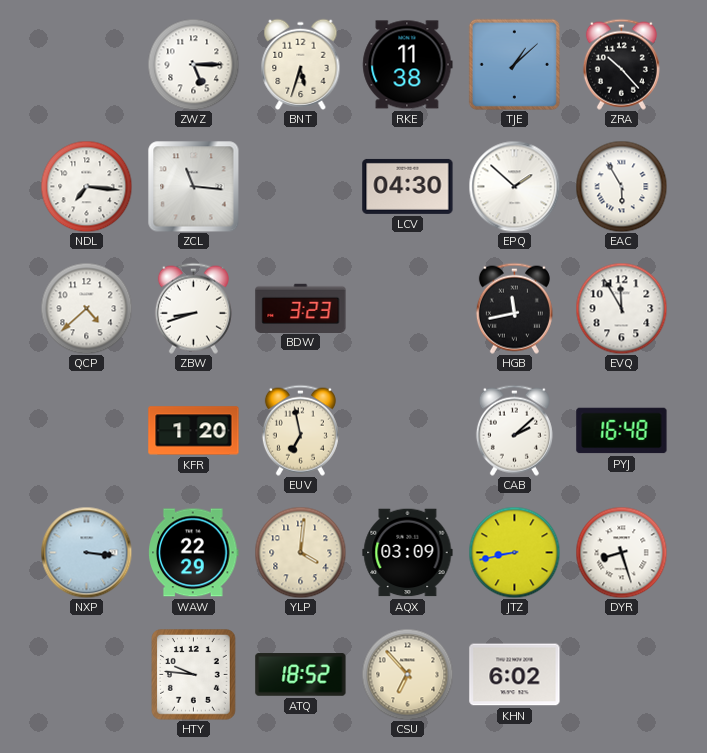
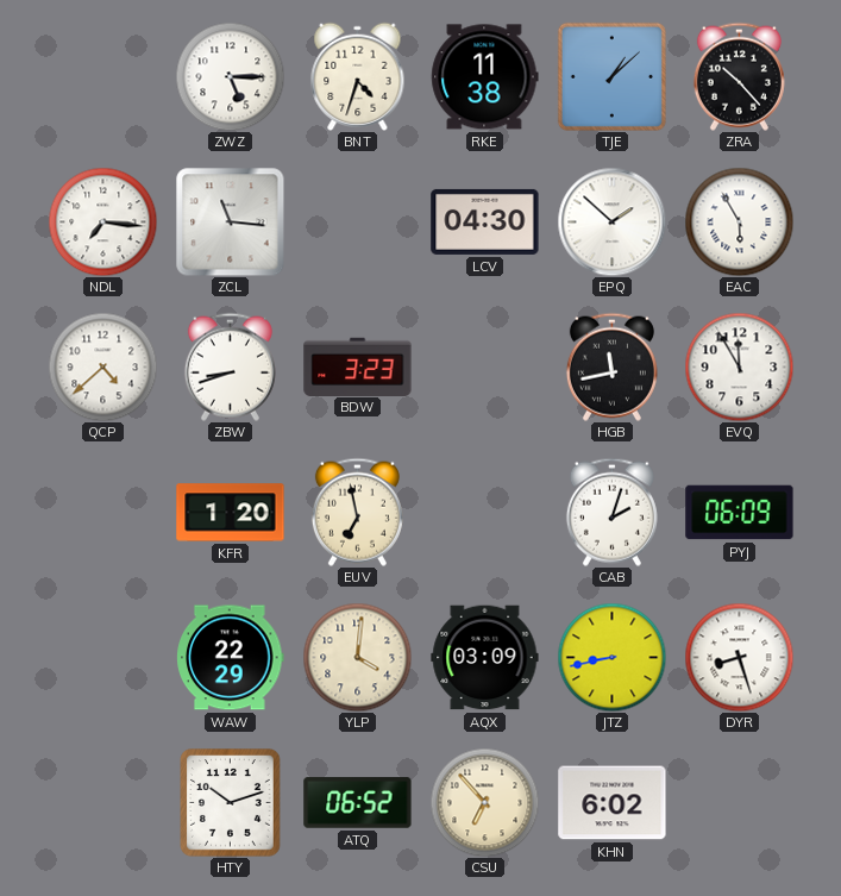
BNT: 5:33 -> 4:33 (358, 76)
CAB: 2:08 -> 2:03 (611, 512)
PYJ: 16:48 -> 06:09 (740, 513)
NXP: 3:16 -> none (86, 552)
HTY: 9:46 -> 10:12 (231, 803)
ATQ: 18:52 -> 06:52 (358, 803)
